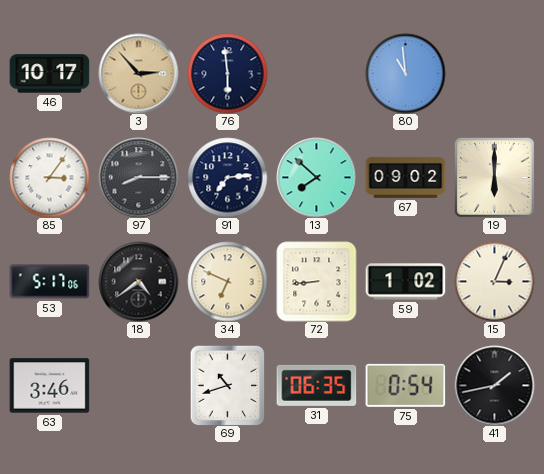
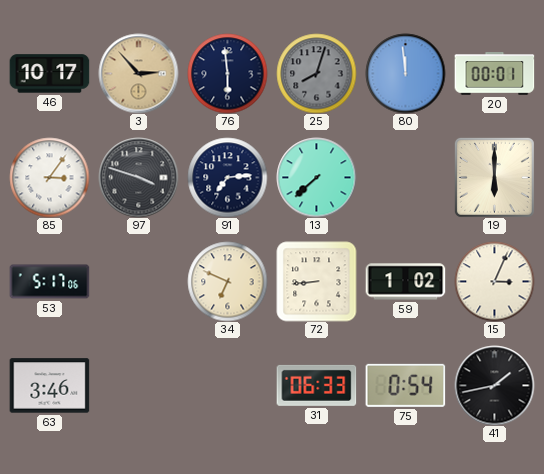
25: none -> 8:03 (316, 73)
80: 10:59 -> 11:59 (405, 73)
20: none -> 00:01 (494, 74)
97: 8:15 -> 3:48 (138, 177)
13: 7:52 -> 7:38 (316, 177)
67: 09:02 -> none (405, 177)
18: 4:39 -> none (138, 281)
69: 10:42 -> none (228, 385)
31: 06:35 -> 06:33 (316, 385)
